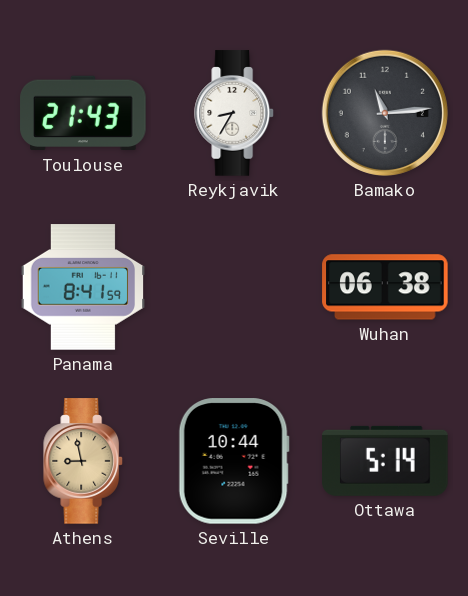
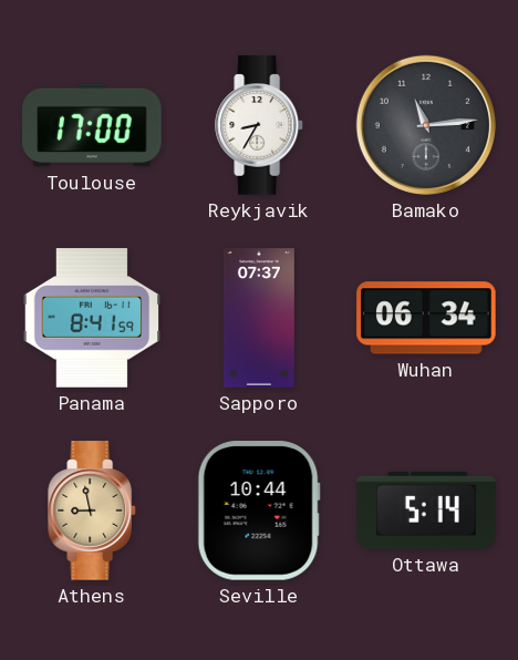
Toulouse: 21:43 -> 17:00 (92, 125)
Sapporo: none -> 07:37 (259, 318)
Wuhan: 06:38 -> 06:34 (426, 318)
